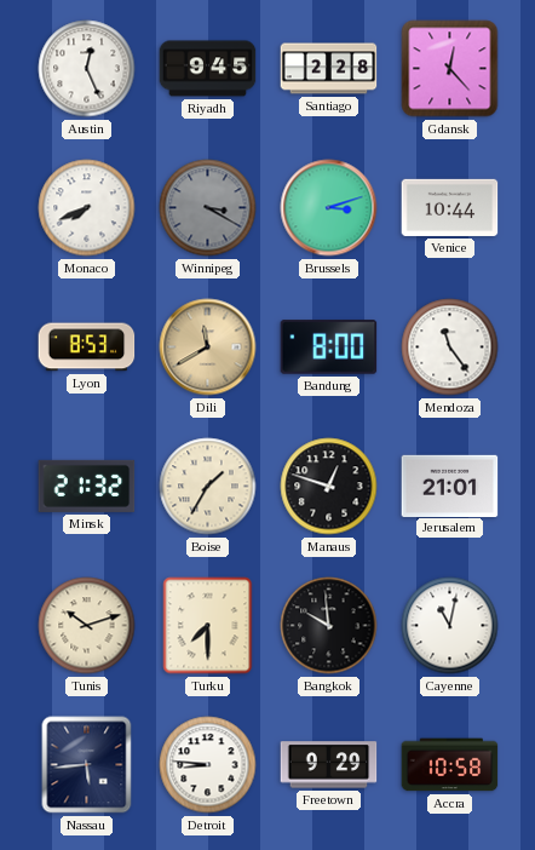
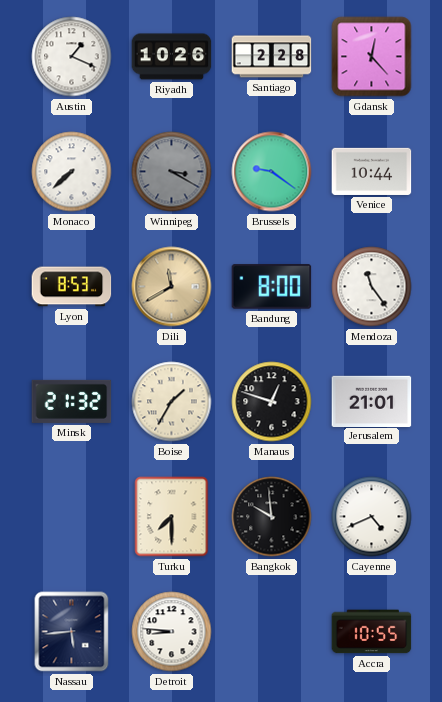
Austin: 12:26 -> 1:19 (72, 57)
Riyadh: 9:45 -> 10:26 (172, 57)
Monaco: 7:41 -> 7:38 (72, 172)
Brussels: 3:12 -> 9:21 (272, 172)
Tunis: 10:12 -> none (87, 626)
Cayenne: 11:02 -> 4:41 (372, 517)
Freetown: 9:29 -> none (329, 765)
Accra: 10:58 -> 10:55 (372, 632)
